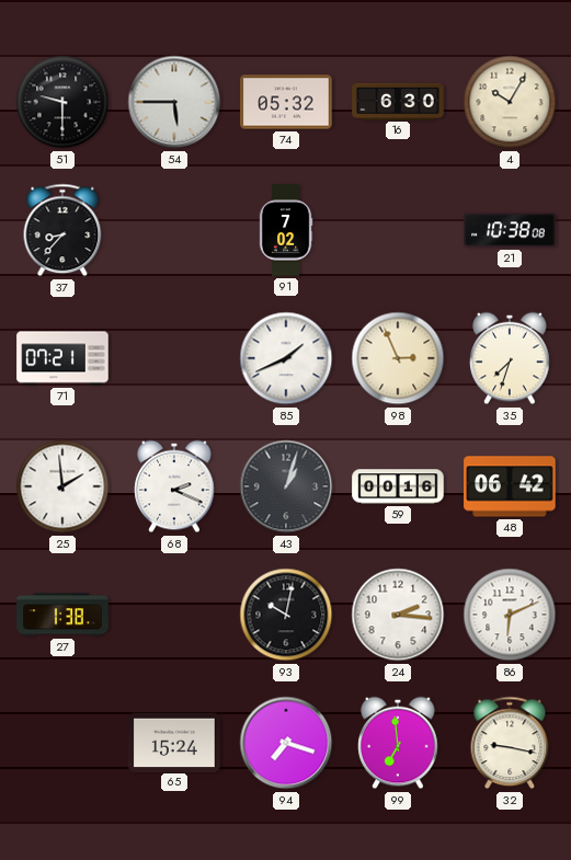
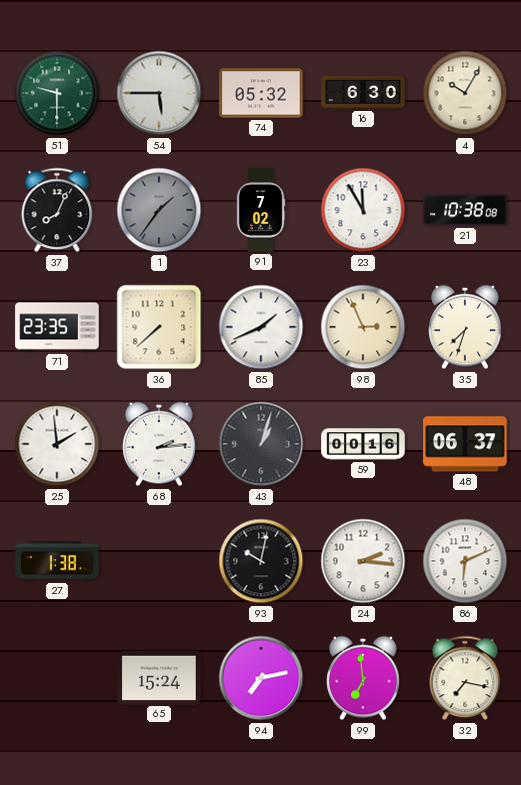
51 dial: black -> green (57, 93)
37: 8:37 -> 8:04 (57, 210)
1: none -> 1:36 (159, 210)
23: none -> 11:55 (363, 210)
71: 07:21 -> 23:35 (57, 327)
36: none -> 7:38 (159, 327)
68: 2:19 -> 2:14 (159, 444)
48: 06:42 -> 06:37 (465, 444)
94: 7:18 -> 7:13 (261, 678)
32: 9:17 -> 7:17 (465, 678)
